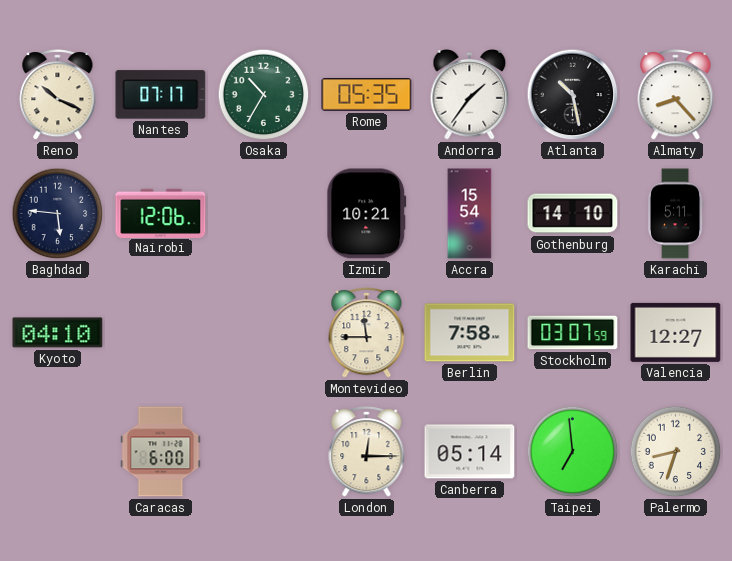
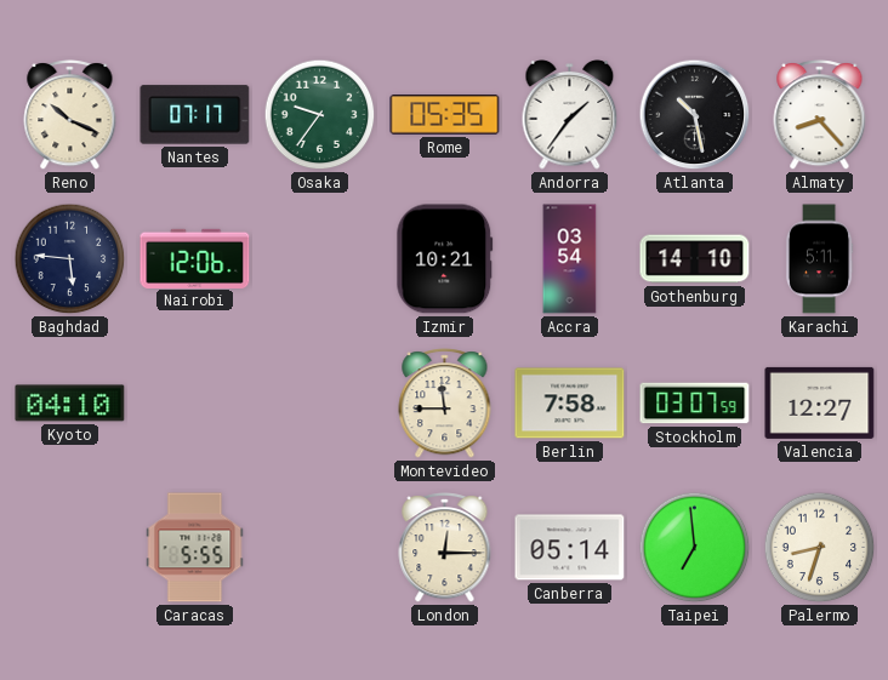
Osaka: 10:35 -> 9:36 (320, 115)
Accra: 15:54 -> 03:54 (570, 259)
Caracas: 6:00 -> 5:55 (195, 548)
